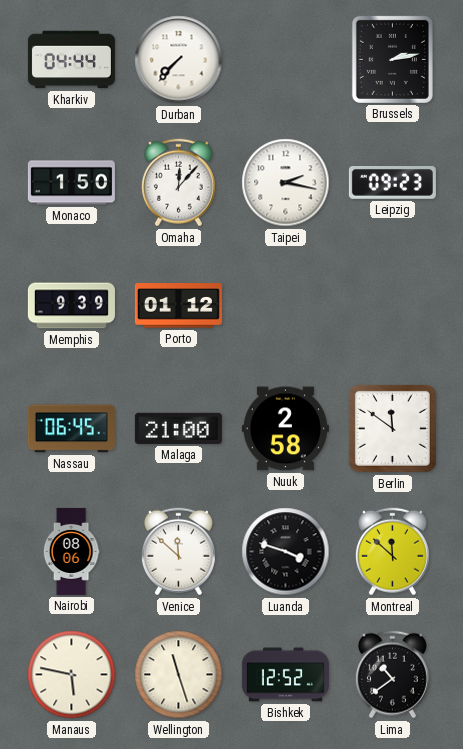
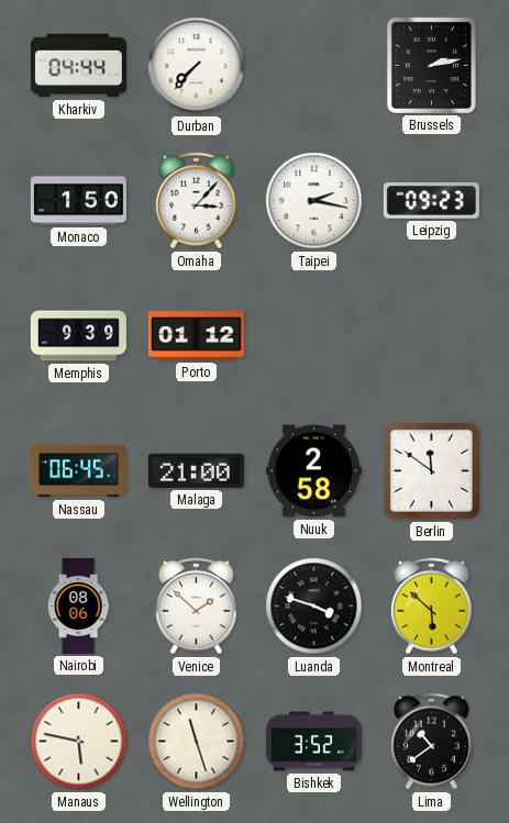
Omaha: 12:07 -> 3:07 (196, 201)
Venice: 11:52 -> 1:52 (196, 607)
Montreal: 11:52 -> 5:52 (431, 607)
Bishkek: 12:52 -> 3:52 (313, 742)
